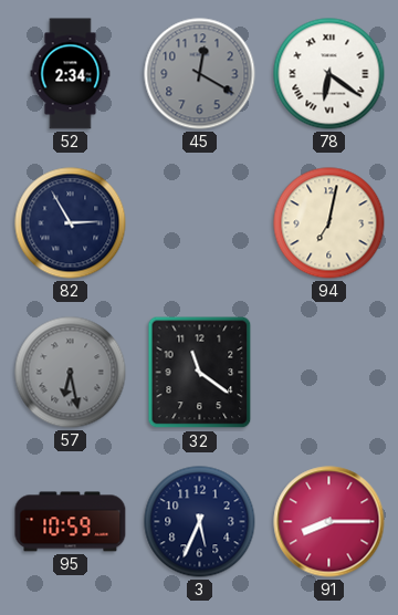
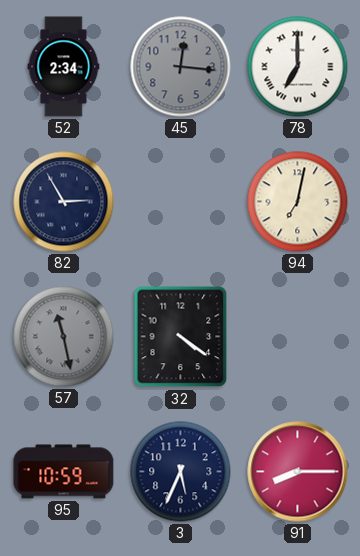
45: 12:20 -> 12:16 (181, 67)
78: 6:21 -> 7:00 (298, 67)
57: 6:28 -> 11:28 (64, 337)
32: 11:21 -> 4:21 (181, 337)
